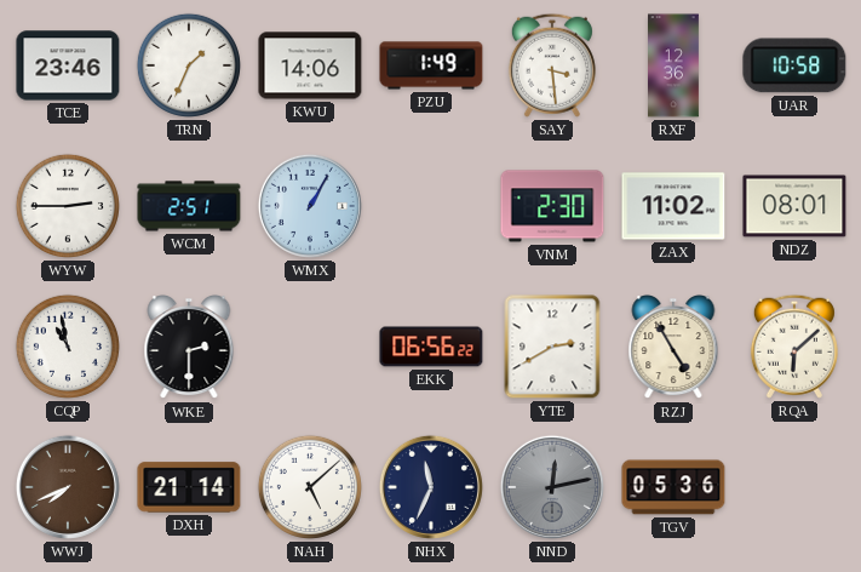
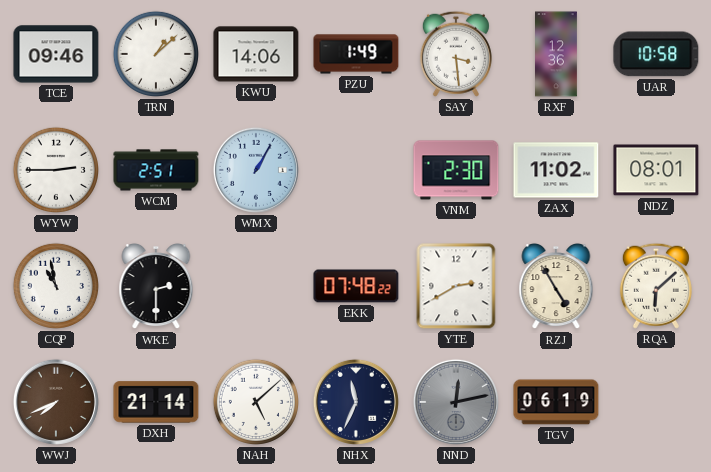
TCE: 23:46 -> 09:46 (56, 54)
TRN: 1:34 -> 1:08 (156, 54)
EKK: 06:56 -> 07:48 (356, 286)
TGV: 05:36 -> 06:19 (556, 402)
